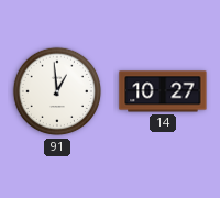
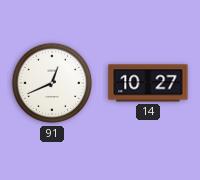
91: 12:59 -> 12:41 (52, 83)
